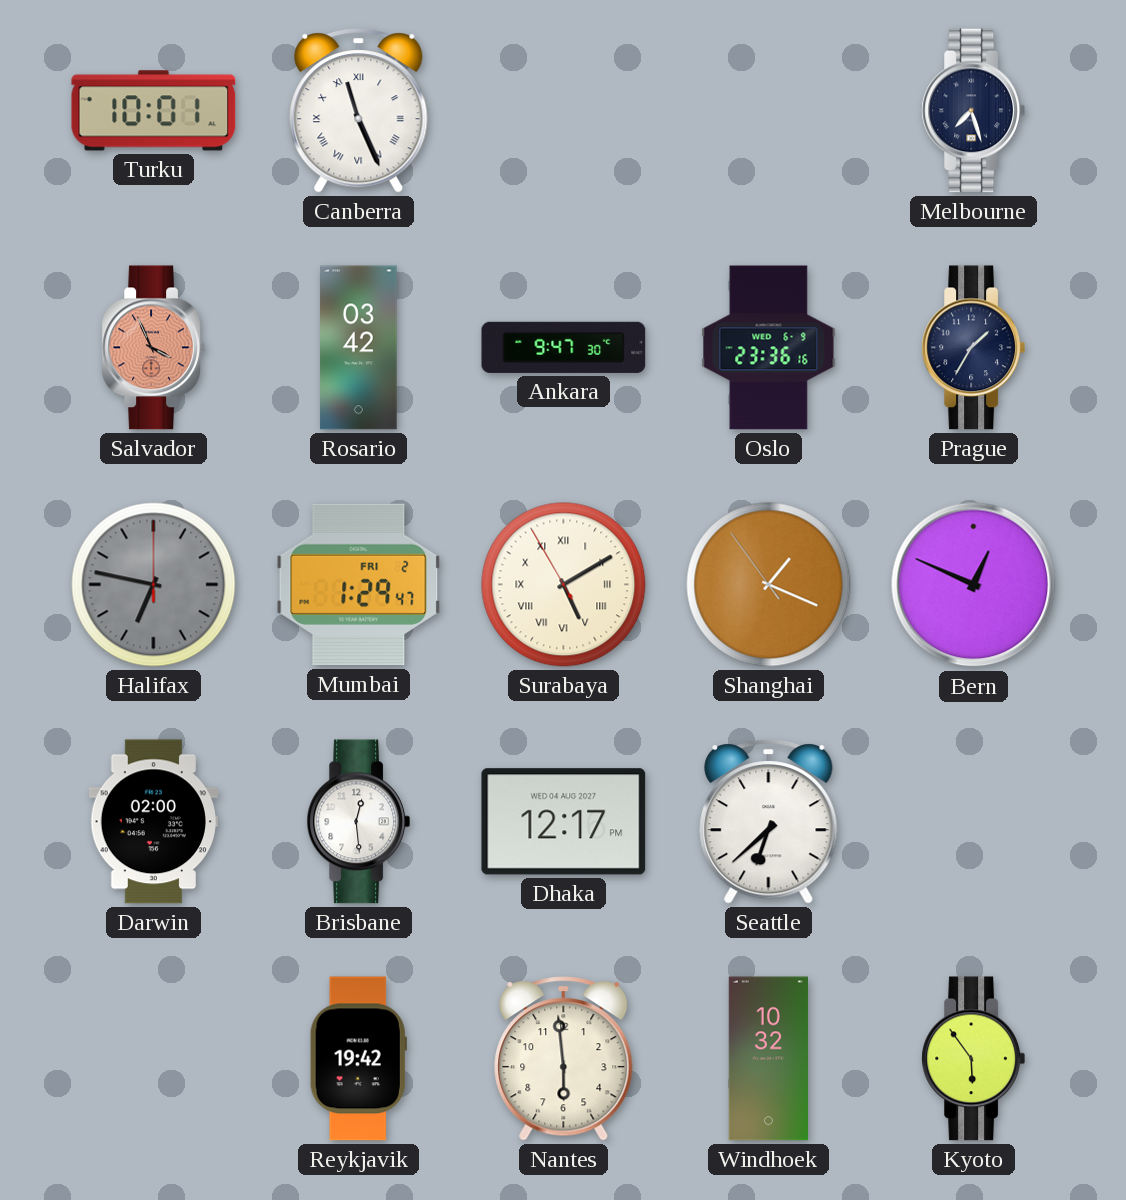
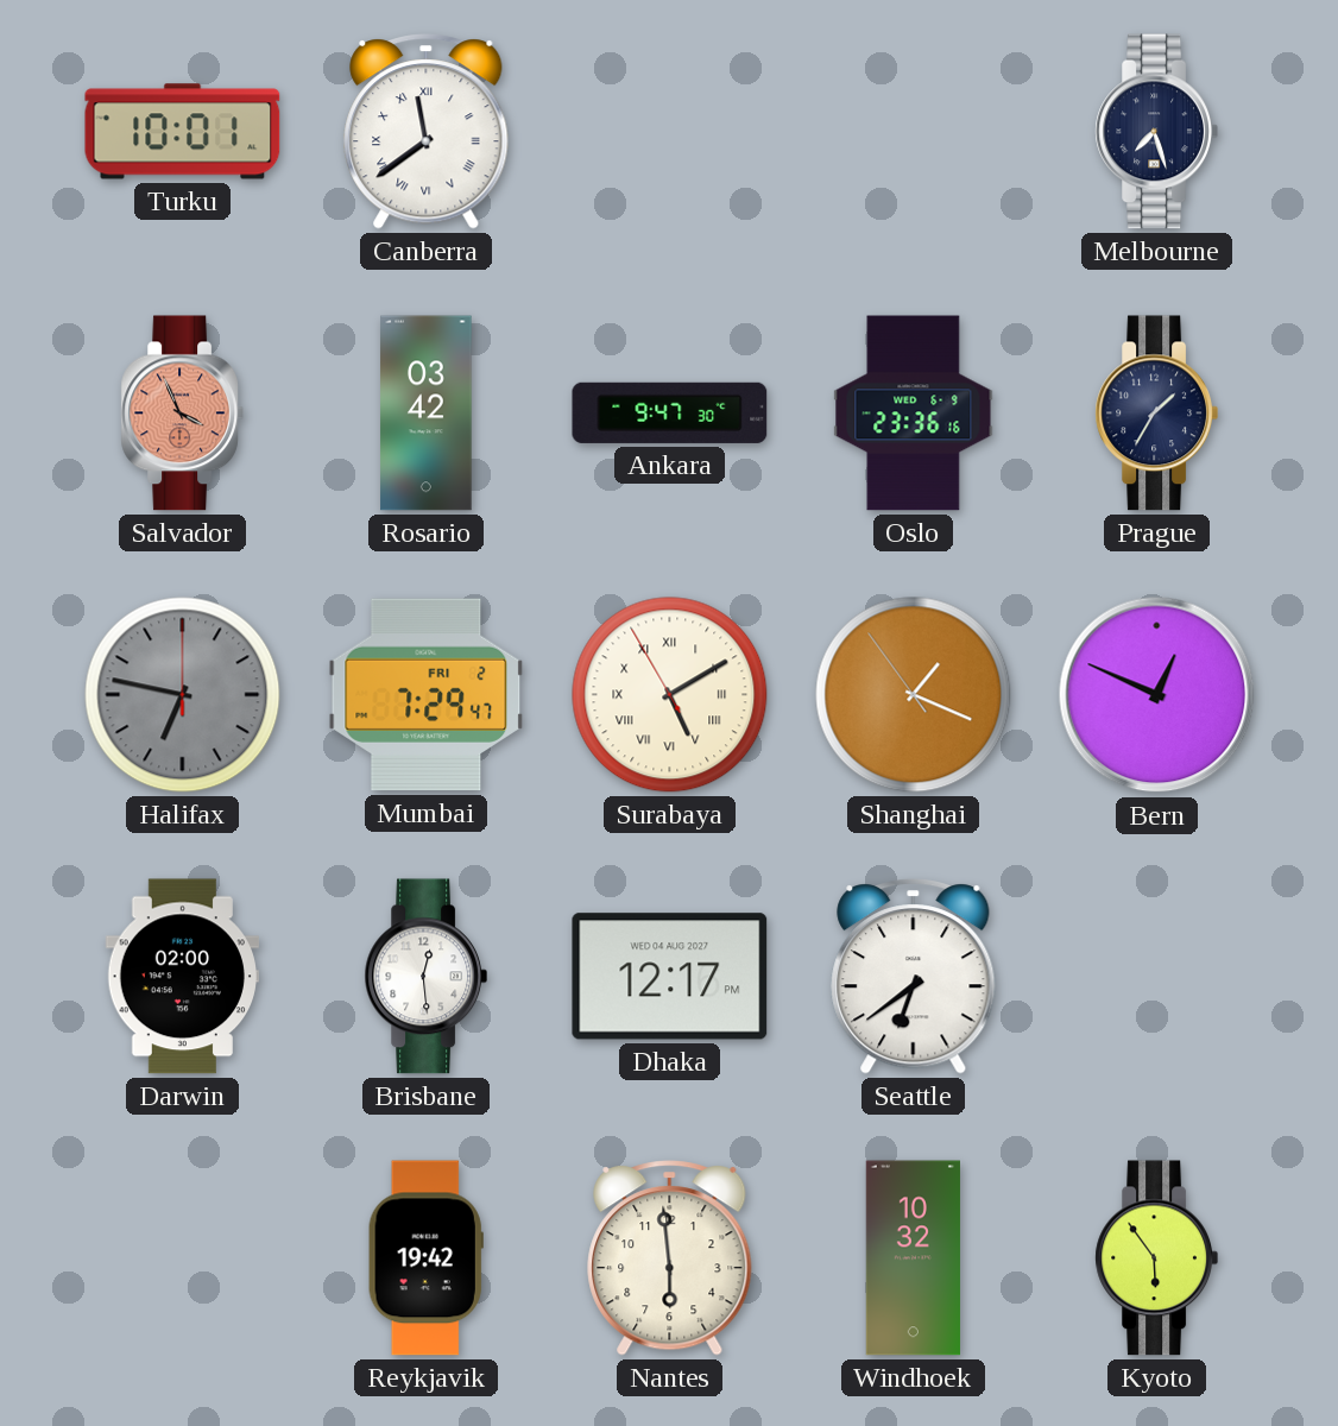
Canberra: 11:26 -> 11:39 (427, 132)
Mumbai: 1:29 -> 7:29 (427, 695)
Seattle: 6:38 -> 6:39 (914, 977)
